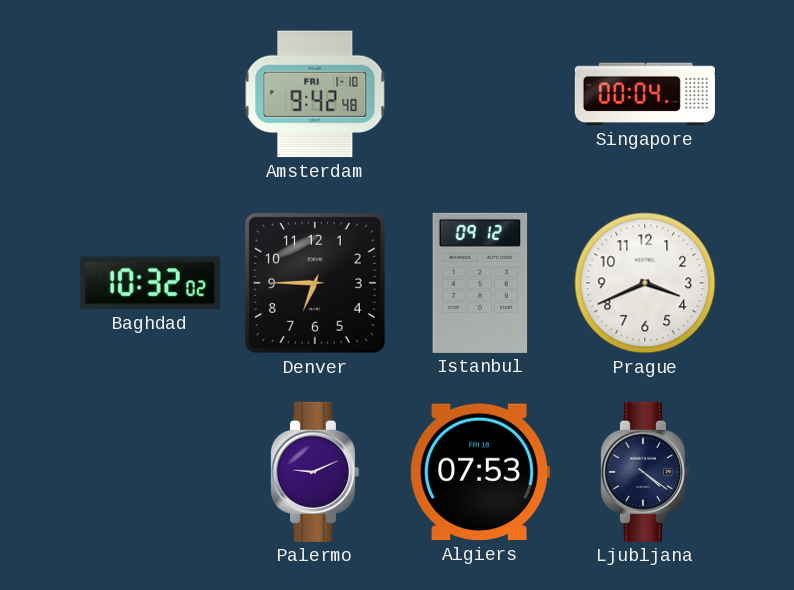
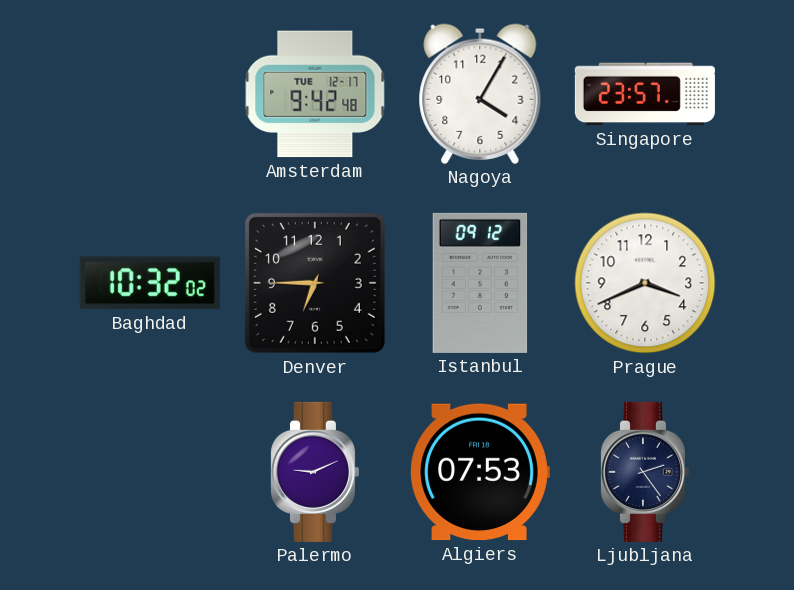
Amsterdam date: FRI 1-10 -> TUE 12-17 (315, 94)
Nagoya: none -> 4:05 (480, 94)
Singapore: 00:04 -> 23:57 (645, 94)
Ljubljana: 4:21 -> 2:24 (644, 472)
